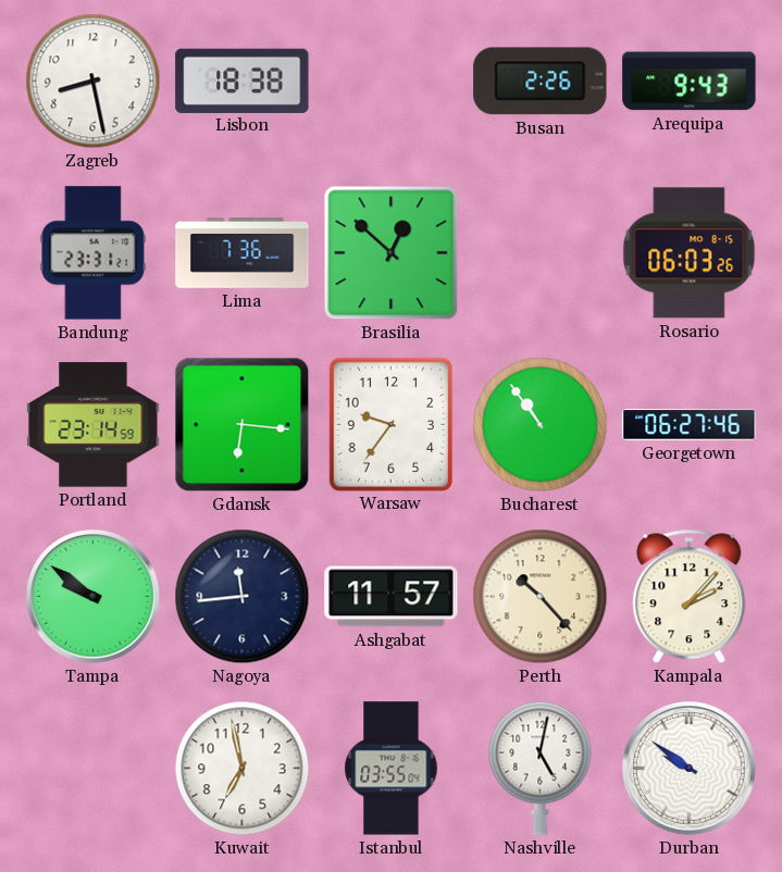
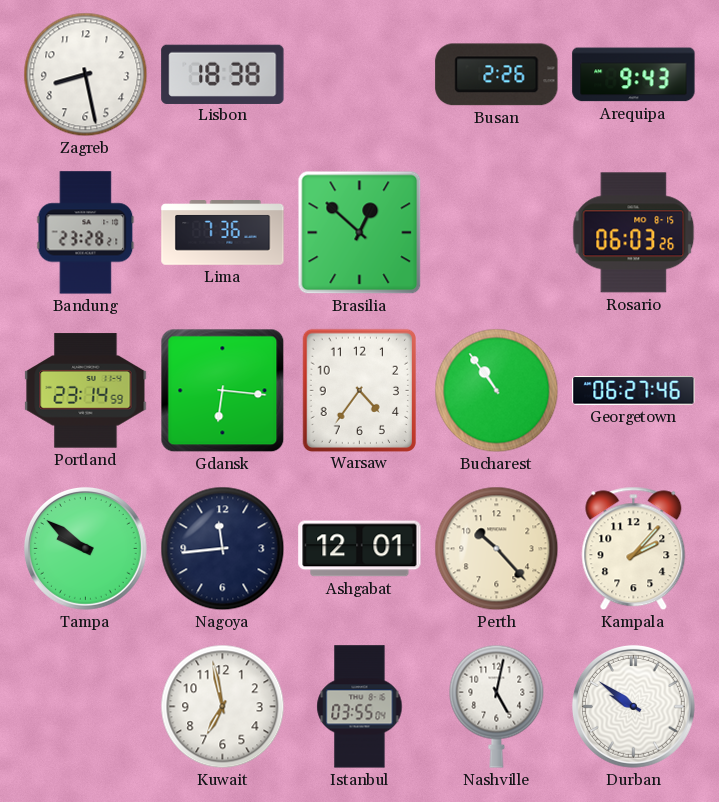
Bandung: 23:31 -> 23:28 (86, 233)
Warsaw: 9:36 -> 4:36 (359, 390)
Ashgabat: 11:57 -> 12:01 (360, 549)
